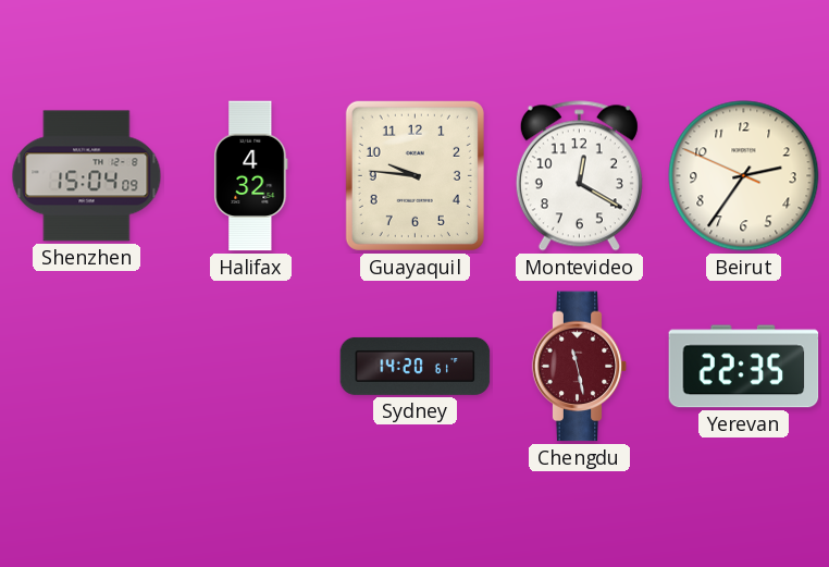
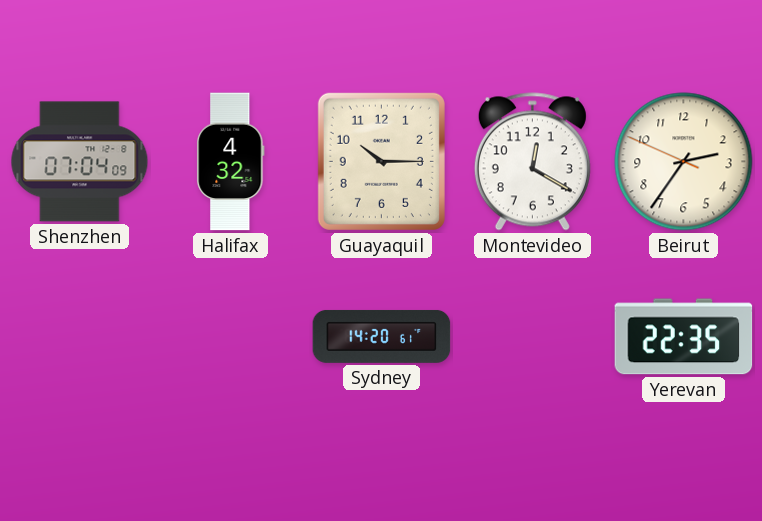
Shenzhen: 15:04 -> 07:04 (80, 162)
Guayaquil: 9:46 -> 10:15 (381, 161)
Chengdu: 11:28 -> none (580, 367)
